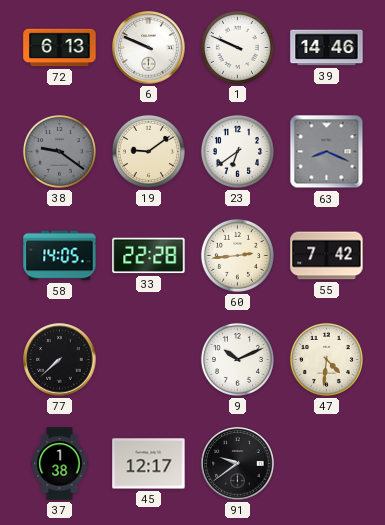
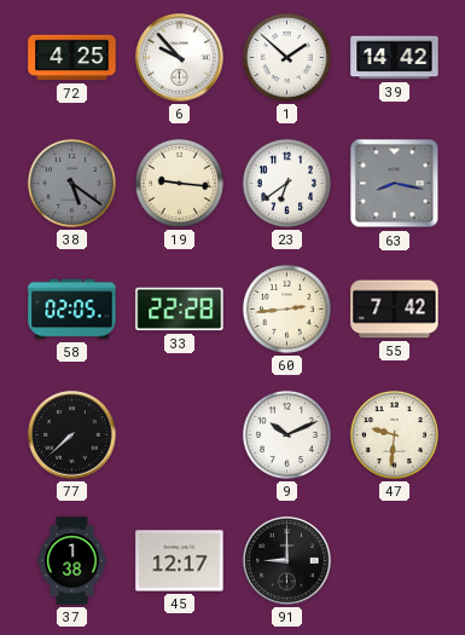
72: 6:13 -> 4:25 (72, 58)
6: 9:49 -> 9:53 (180, 58)
1: 9:49 -> 1:52 (286, 57)
39: 14:46 -> 14:42 (395, 58)
38: 9:21 -> 5:21 (71, 183)
19: 9:09 -> 9:16 (179, 183)
63: 8:19 -> 8:17 (395, 184)
58: 14:05 -> 02:05 (72, 310)
47: 4:31 -> 9:31 (394, 434)
91: 9:39 -> 9:00 (287, 561)
